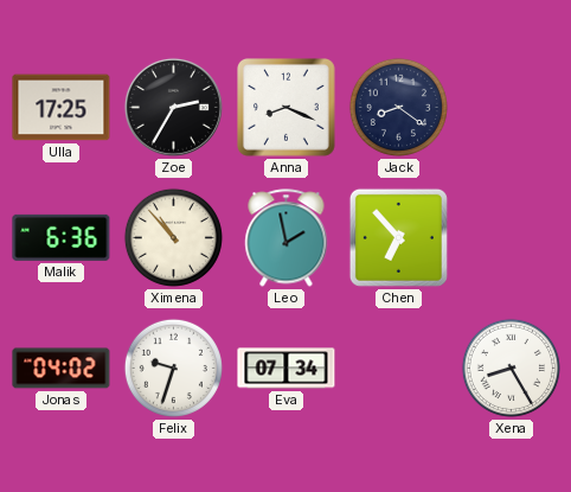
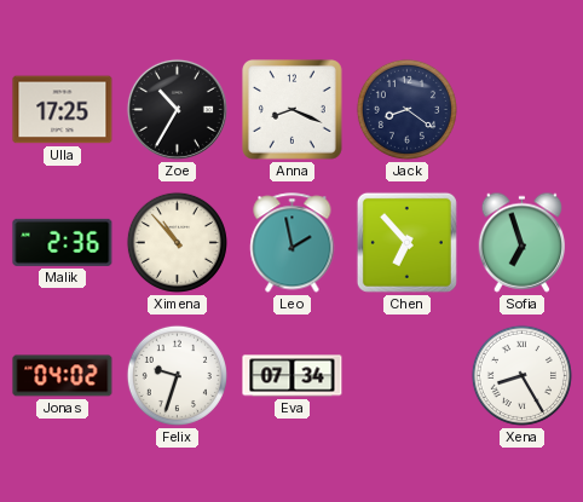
Zoe: 2:35 -> 10:35 (177, 109)
Malik: 6:36 -> 2:36 (63, 242)
Sofia: none -> 6:57 (523, 242)
